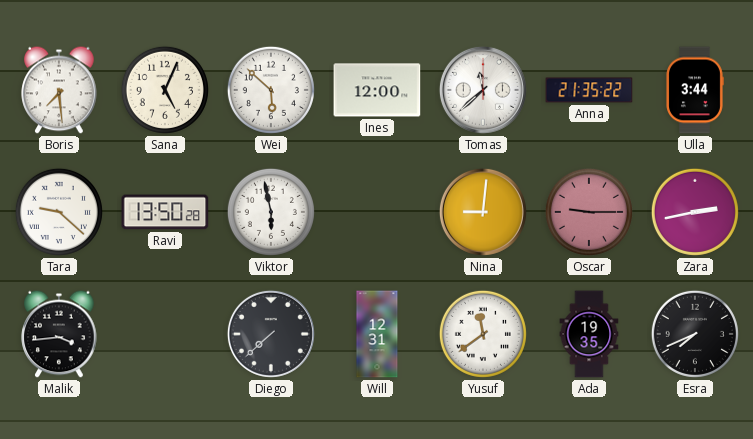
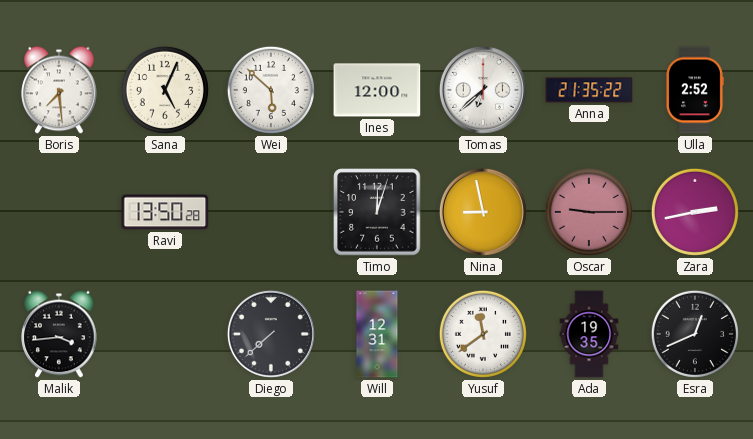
Tomas: 11:38 -> 6:38 (483, 90)
Ulla: 3:44 -> 2:52 (695, 90)
Tara: 9:22 -> none (59, 212)
Viktor: 5:58 -> none (271, 212)
Timo: none -> 12:03 (377, 212)
Nina: 9:01 -> 8:58 (483, 212)
Esra: 7:41 -> 12:41 (695, 334)
